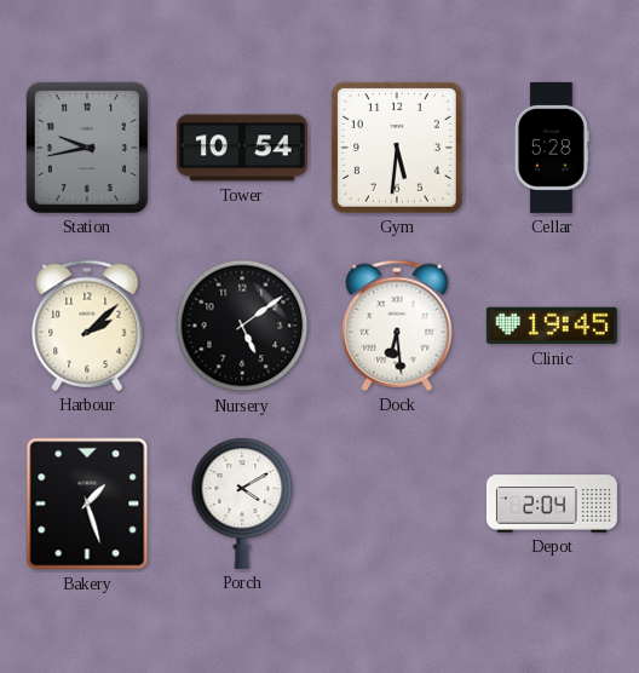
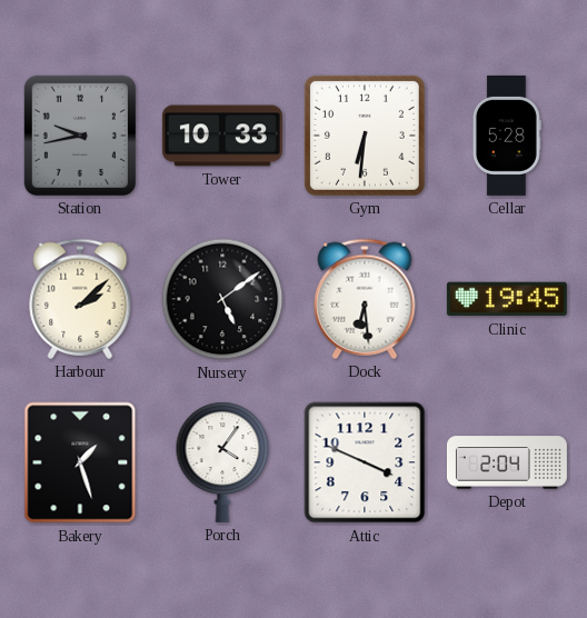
Tower: 10:54 -> 10:33 (222, 136)
Gym: 5:31 -> 6:31 (365, 136)
Porch: 4:10 -> 4:06 (222, 462)
Attic: none -> 3:49 (365, 462)
